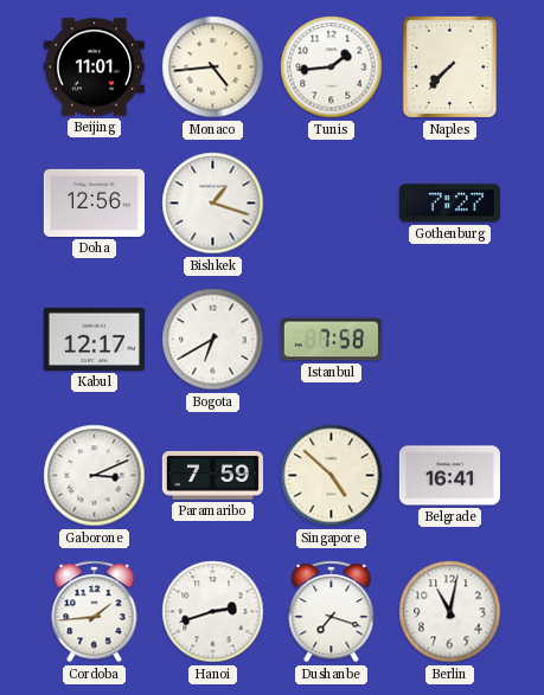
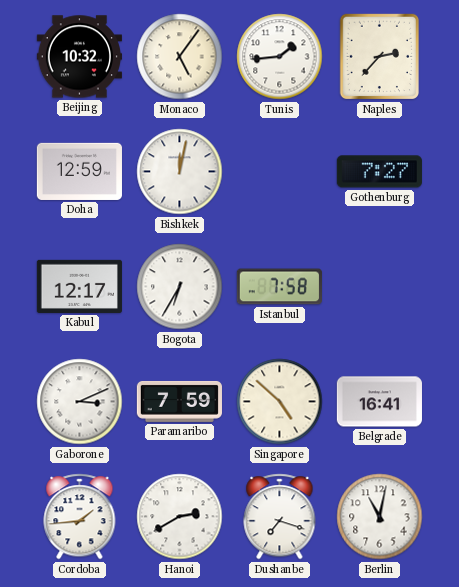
Beijing: 11:01 -> 10:32 (79, 57)
Monaco: 4:44 -> 5:06 (180, 57)
Naples: 7:37 -> 2:37 (379, 57)
Doha: 12:56 -> 12:59 (79, 171)
Bishkek: 1:18 -> 12:02 (180, 172)
Bogota: 6:40 -> 6:35 (180, 287)
Hanoi: 2:42 -> 2:40 (180, 517)
